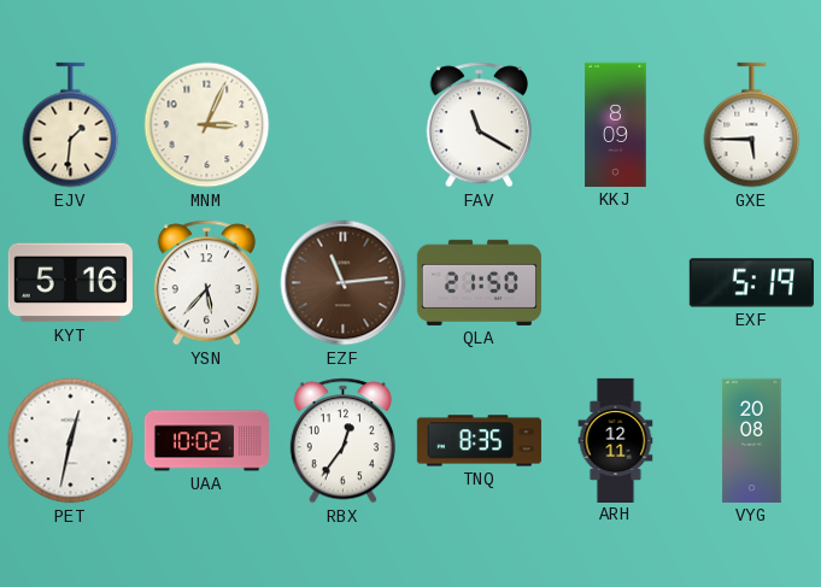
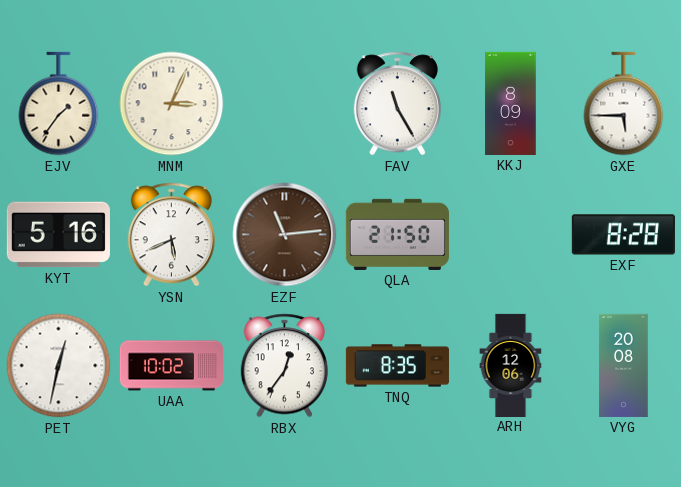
EJV: 1:31 -> 1:36 (59, 104)
FAV: 11:20 -> 11:25 (397, 104)
YSN: 5:37 -> 5:41 (171, 235)
EXF: 5:19 -> 8:28 (623, 235)
ARH: 12:11 -> 12:06 (511, 365)
